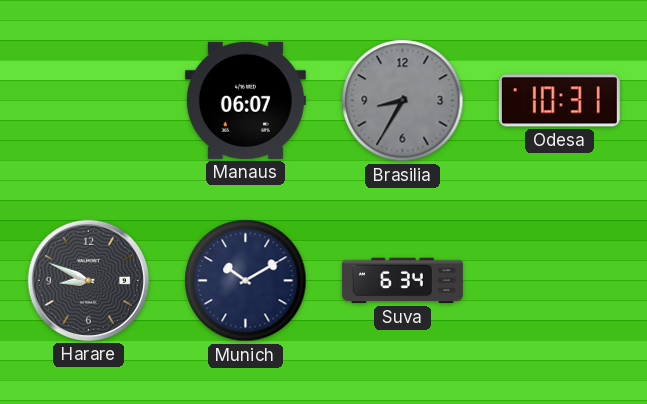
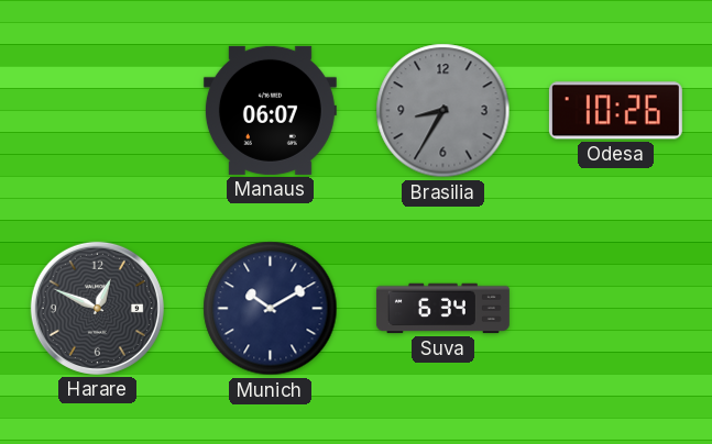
Odesa: 10:31 -> 10:26 (615, 111)
Harare: 8:49 -> 12:49 (97, 308)
